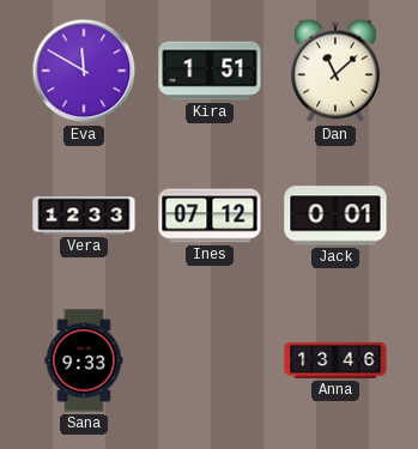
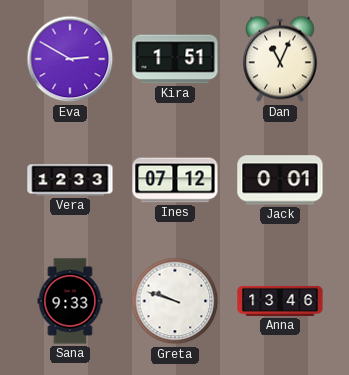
Eva: 11:50 -> 2:50 (70, 59)
Dan: 11:08 -> 11:04 (281, 59)
Greta: none -> 9:48 (175, 301)
